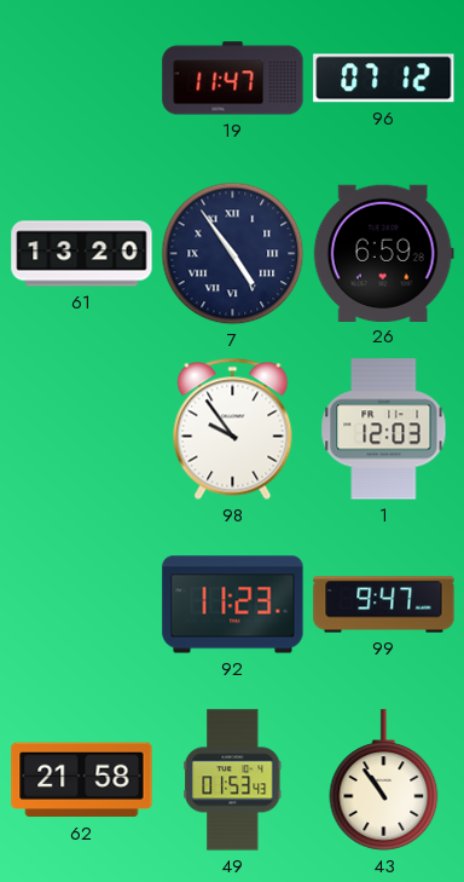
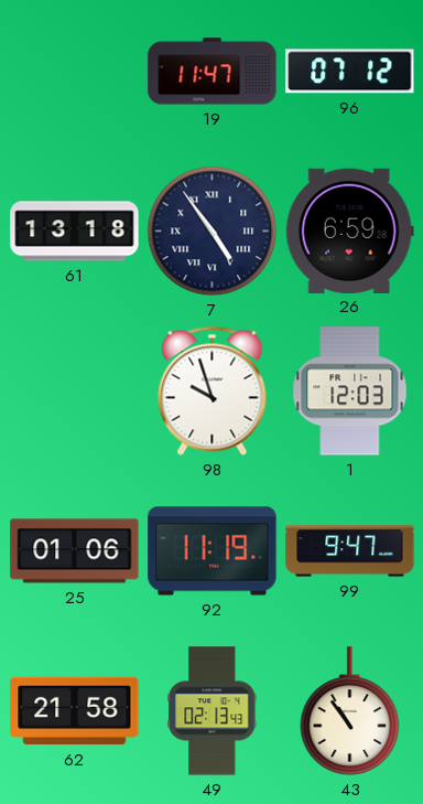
61: 13:20 -> 13:18 (75, 232)
98: 9:54 -> 9:57 (213, 390)
25: none -> 01:06 (75, 551)
92: 11:23 -> 11:19 (213, 551)
49: 01:53 -> 02:13 (213, 711)
